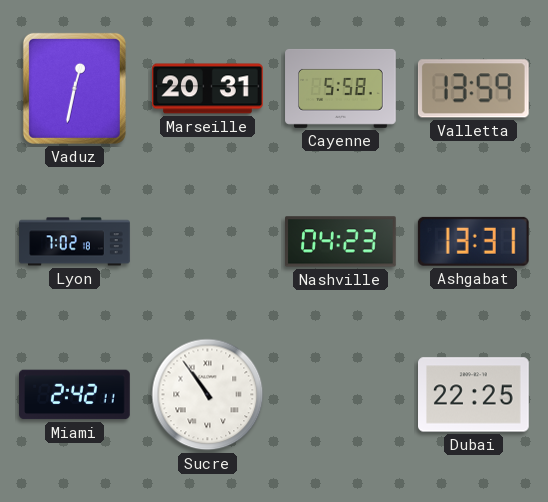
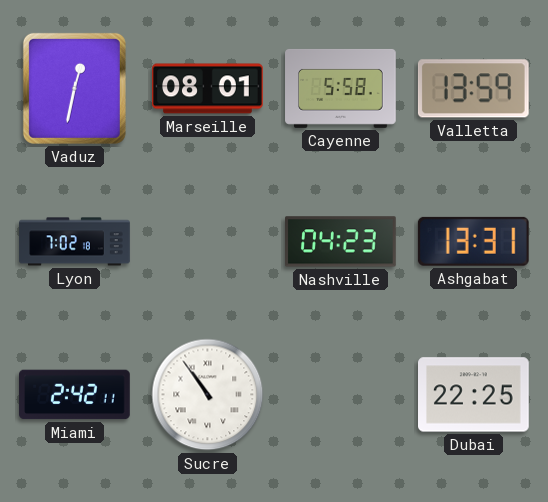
Marseille: 20:31 -> 08:01 (208, 89)
